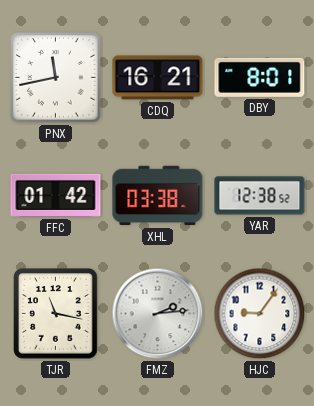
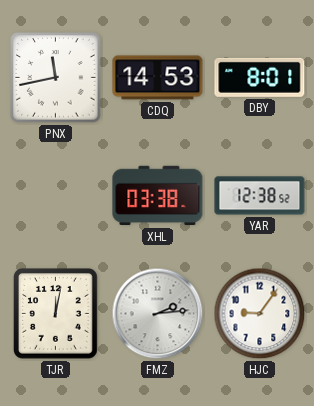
CDQ: 16:21 -> 14:53 (158, 78)
FFC: 01:42 -> none (56, 195)
TJR: 11:17 -> 12:02 (56, 314)
